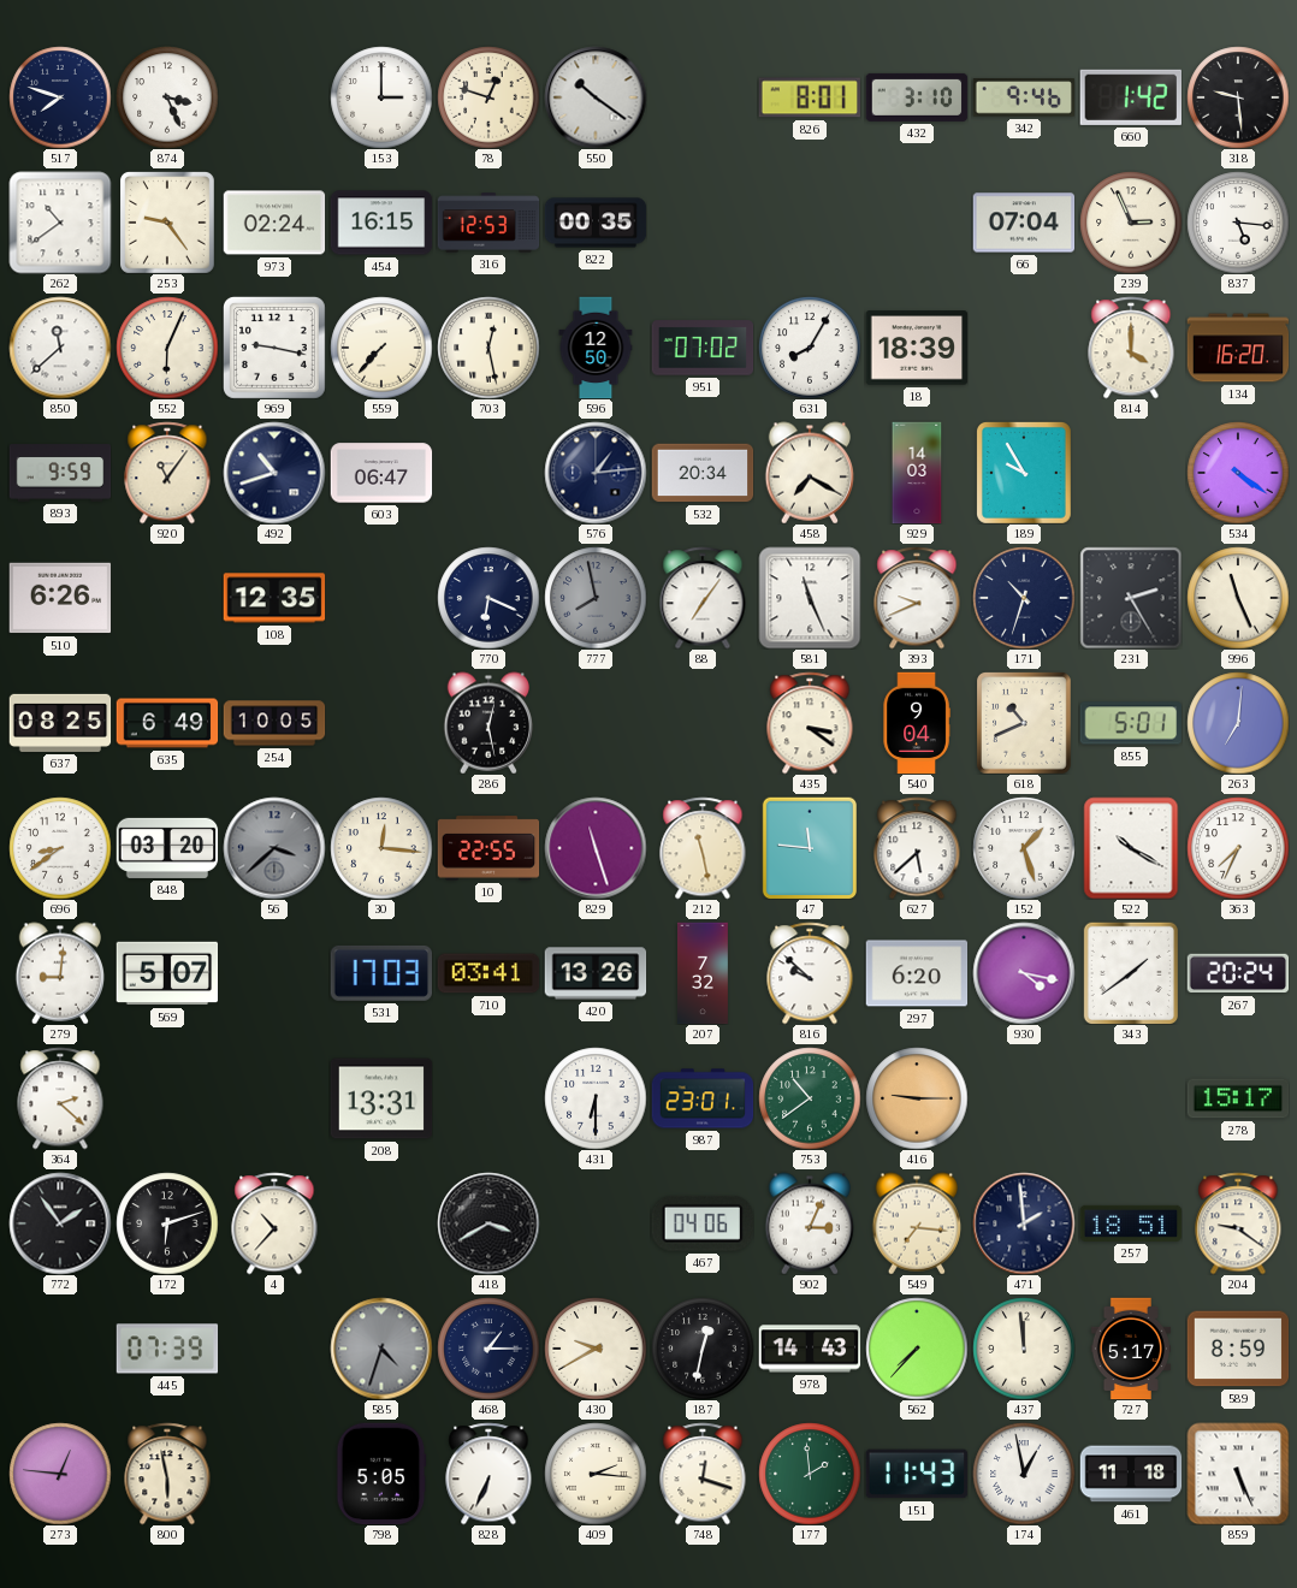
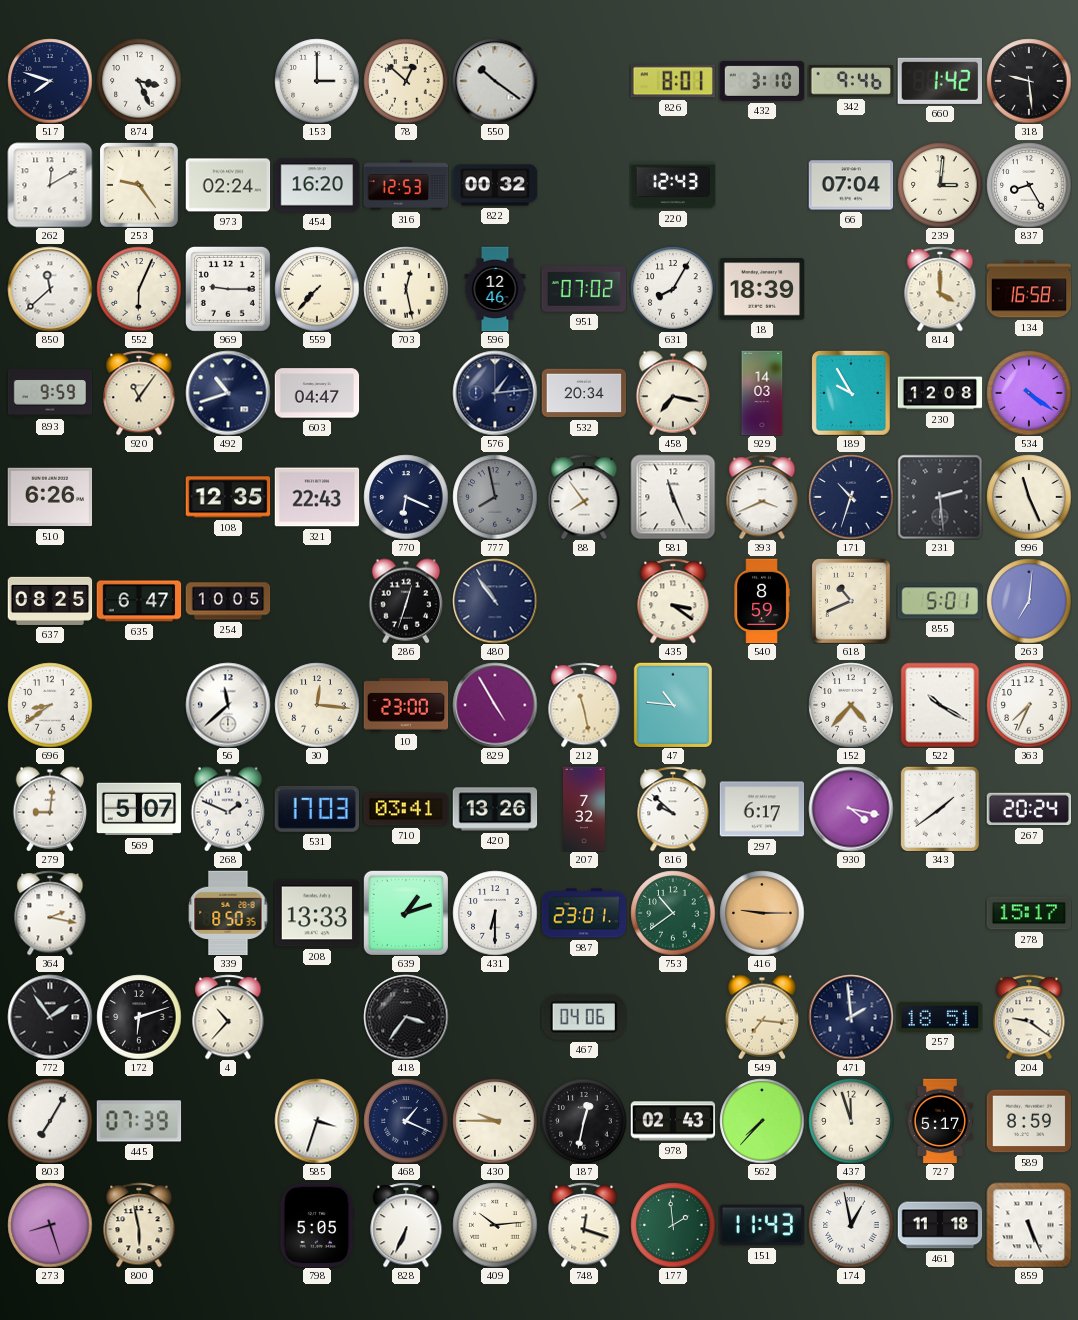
78: 12:48 -> 12:52 (406, 81)
262: 10:39 -> 12:10 (50, 185)
454: 16:15 -> 16:20 (317, 185)
822: 00:35 -> 00:32 (495, 185)
220: none -> 12:43 (673, 185)
239: 2:56 -> 3:01 (940, 185)
837: 5:16 -> 8:25 (1029, 185)
969: 9:17 -> 9:15 (228, 289)
596: 12:50 -> 12:46 (495, 289)
134: 16:20 -> 16:58 (1029, 289)
603: 06:47 -> 04:47 (317, 393)
458: 7:20 -> 7:17 (673, 393)
230: none -> 12:08 (940, 393)
321: none -> 22:43 (317, 497)
88: 7:06 -> 7:54 (584, 497)
393: 9:41 -> 3:41 (762, 497)
231: 2:25 -> 2:29 (940, 497)
635: 6:49 -> 6:47 (139, 601)
286: 12:28 -> 12:33 (406, 601)
480: none -> 10:54 (495, 601)
540: 9:04 -> 8:59 (762, 601)
848: 03:20 -> none (167, 848)
56: 3:38 -> 11:38 (228, 705)
56 dial: grey -> white (228, 705)
10: 22:55 -> 23:00 (406, 705)
829: 11:27 -> 4:55 (495, 705)
47: 11:46 -> 10:46 (672, 705)
627: 5:38 -> none (917, 848)
152: 1:27 -> 4:37 (851, 705)
268: none -> 1:49 (228, 809)
297: 6:20 -> 6:17 (762, 809)
364: 2:22 -> 2:17 (50, 913)
339: none -> 8:50 (228, 913)
208: 13:31 -> 13:33 (317, 913)
639: none -> 1:12 (406, 913)
418: 3:40 -> 3:36 (406, 1017)
902: 3:04 -> none (810, 1223)
803: none -> 7:05 (50, 1121)
585: 4:33 -> 3:33 (317, 1121)
585 dial: grey -> white (317, 1121)
468: 1:15 -> 1:19 (406, 1121)
430: 9:40 -> 9:45 (495, 1121)
978: 14:43 -> 02:43 (673, 1121)
437: 11:59 -> 11:57 (851, 1121)
273: 12:46 -> 8:27 (50, 1225)
409: 2:16 -> 10:14 (495, 1225)
